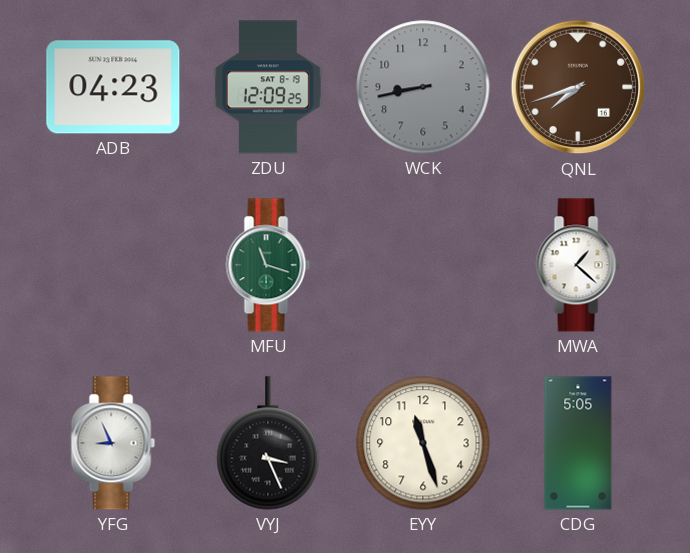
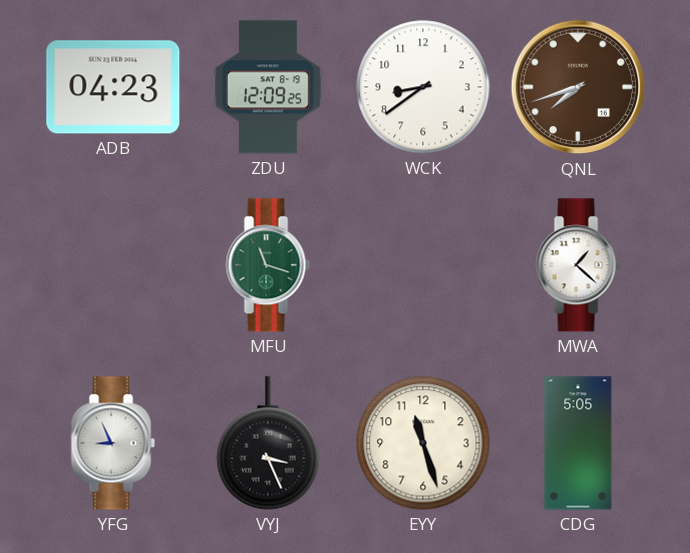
WCK: 8:43 -> 8:39 (423, 87)
WCK dial: grey -> white (423, 87)
